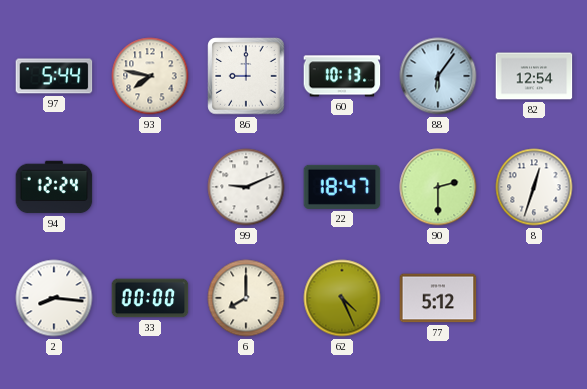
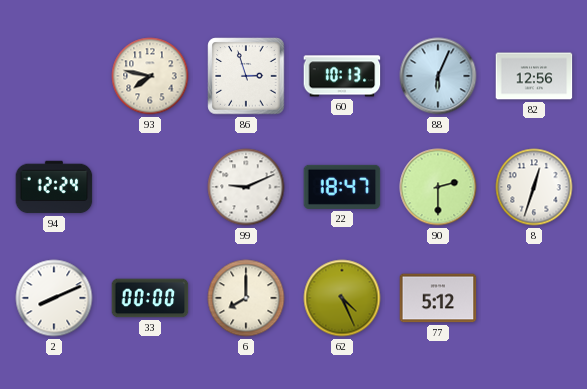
97: 5:44 -> none (54, 76)
86: 9:00 -> 2:57 (246, 76)
88: 6:06 -> 6:04 (438, 76)
82: 12:54 -> 12:56 (534, 76)
2: 8:16 -> 8:11 (54, 298)
